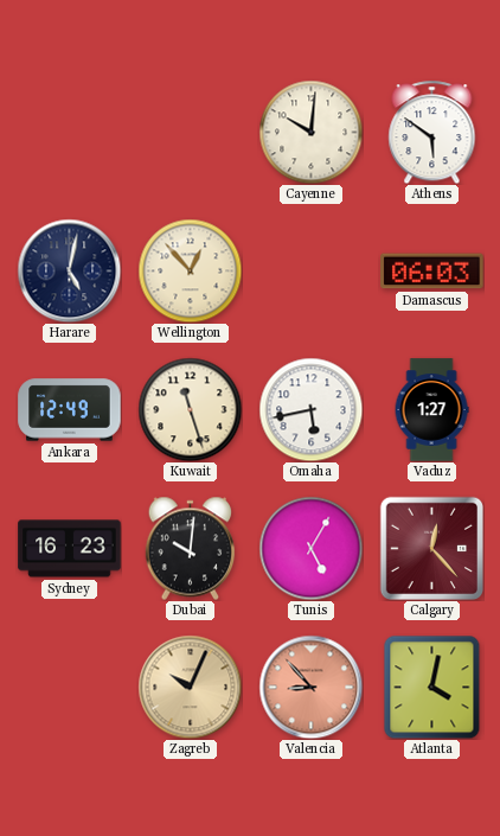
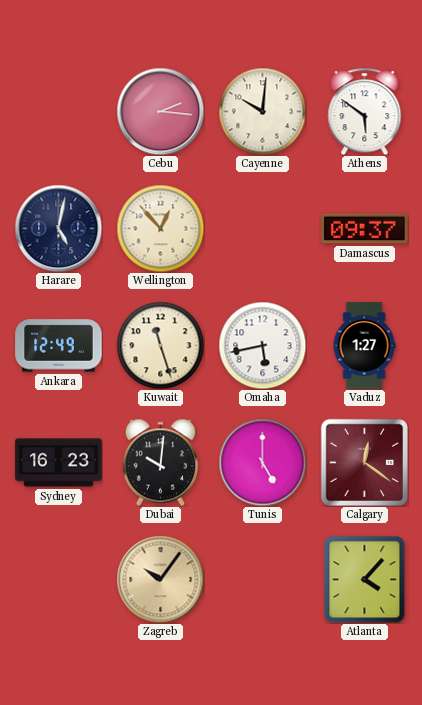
Cebu: none -> 2:16 (160, 111)
Damascus: 06:03 -> 09:37 (365, 229)
Tunis: 5:05 -> 5:00 (262, 462)
Calgary: 12:23 -> 12:21 (364, 462)
Zagreb: 10:04 -> 10:06 (160, 579)
Valencia: 8:53 -> none (310, 687)
Atlanta: 4:02 -> 4:07 (365, 579)
